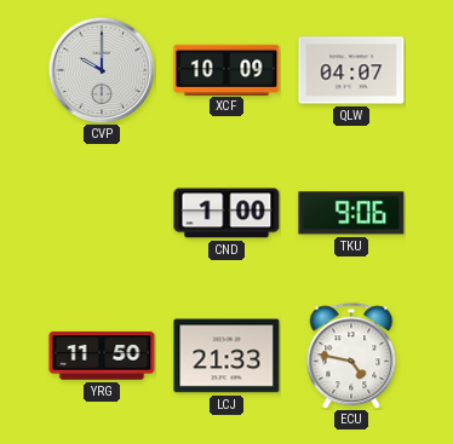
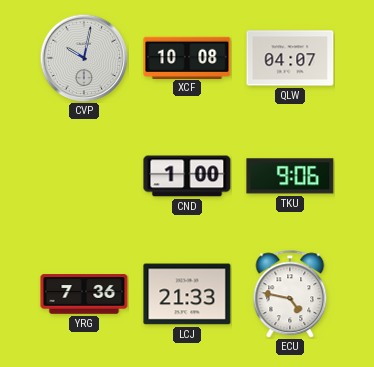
CVP: 10:00 -> 10:02 (84, 58)
XCF: 10:09 -> 10:08 (187, 57)
YRG: 11:50 -> 7:36 (84, 294)
